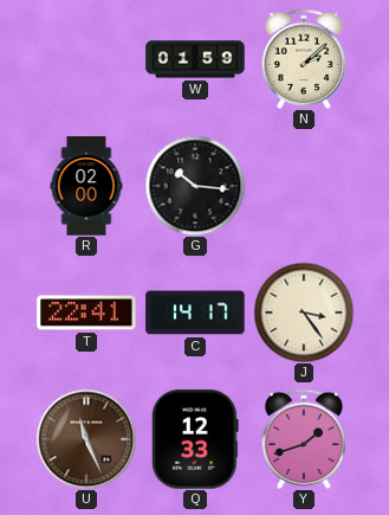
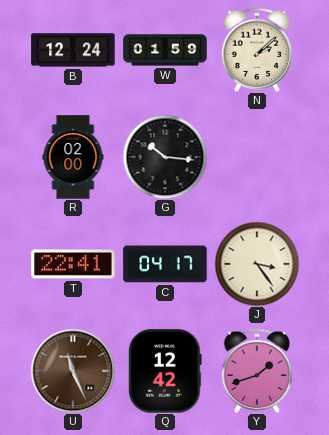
B: none -> 12:24 (73, 50)
C: 14:17 -> 04:17 (165, 264)
Q: 12:33 -> 12:42 (166, 371)
